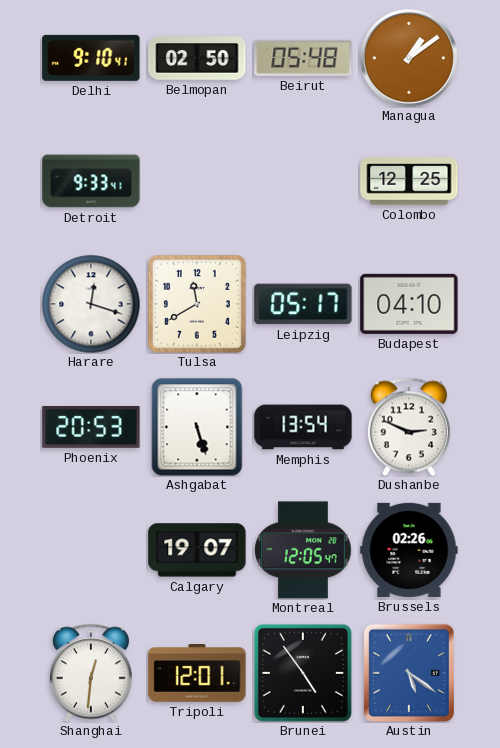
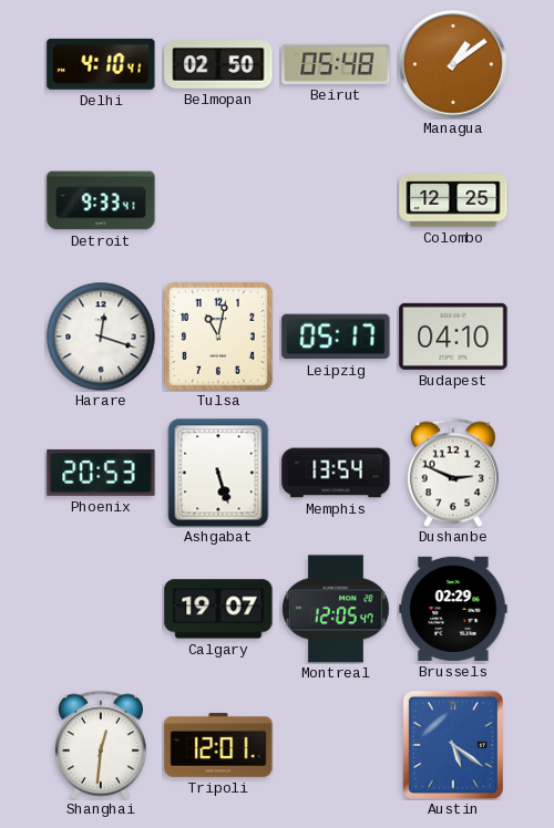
Delhi: 9:10 -> 4:10 (101, 64)
Tulsa: 11:40 -> 11:02 (218, 337)
Brussels: 02:26 -> 02:29 (453, 609)
Brunei: 4:54 -> none (303, 673)
